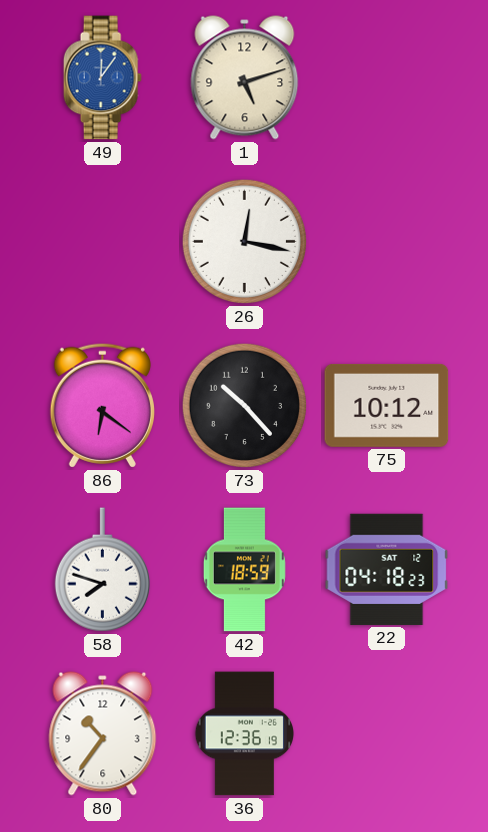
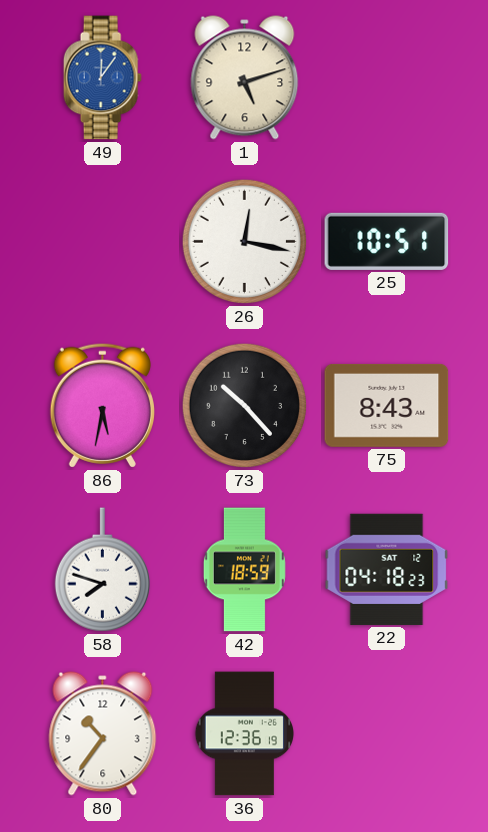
25: none -> 10:51 (387, 241)
86: 6:21 -> 5:32 (102, 405)
75: 10:12 -> 8:43 (387, 405)
